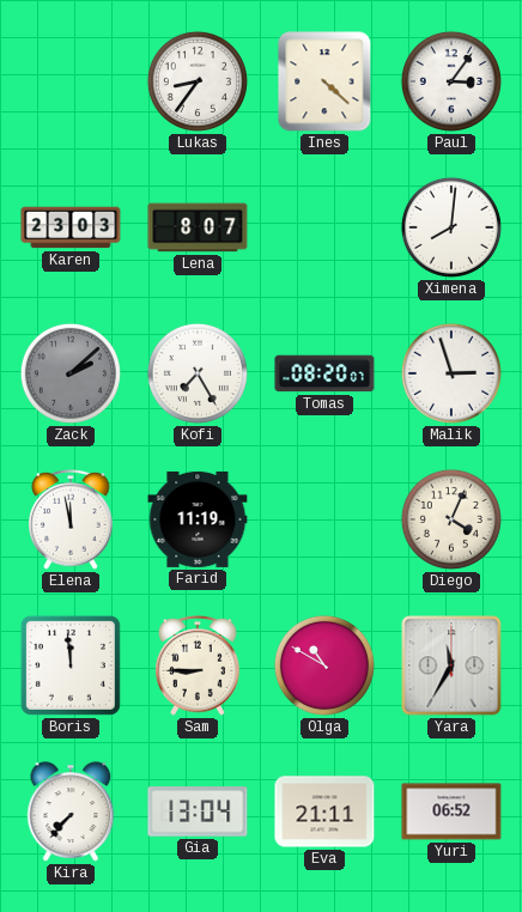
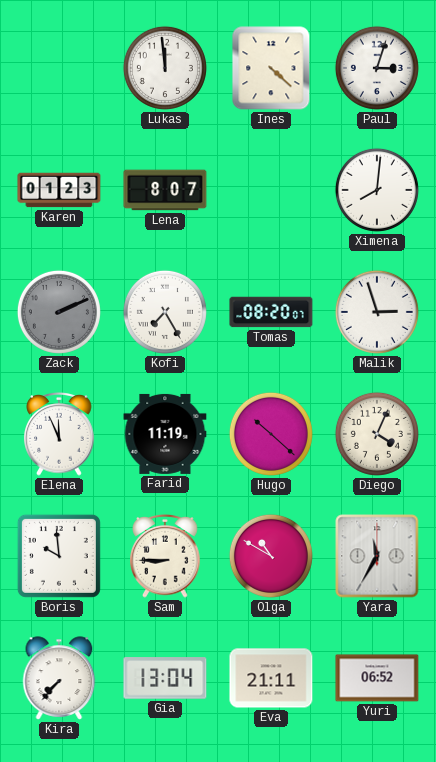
Lukas: 8:36 -> 11:59 (165, 68)
Paul: 3:06 -> 3:03 (377, 68)
Karen: 23:03 -> 01:23 (59, 190)
Zack: 2:08 -> 2:11 (59, 312)
Elena: 11:58 -> 11:56 (59, 435)
Hugo: none -> 10:22 (271, 434)
Boris: 11:59 -> 9:59 (59, 556)
